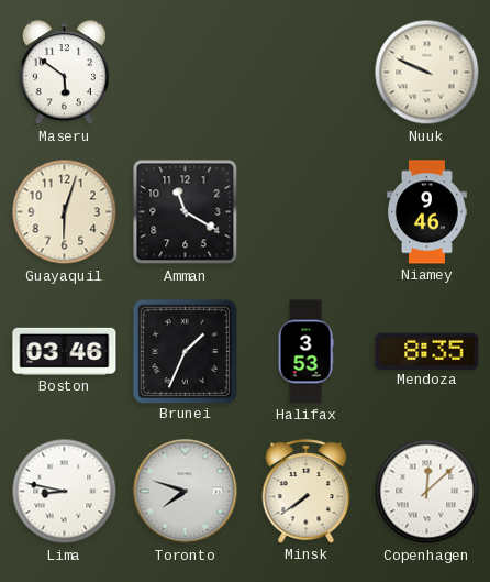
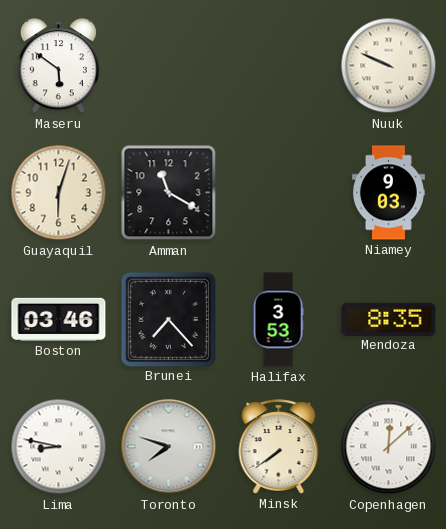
Niamey: 9:46 -> 9:03 (388, 193)
Brunei: 1:34 -> 7:23 (168, 319)
